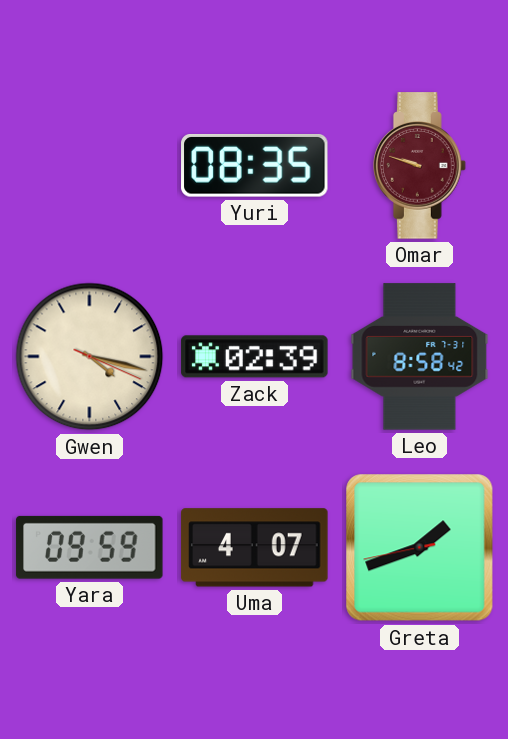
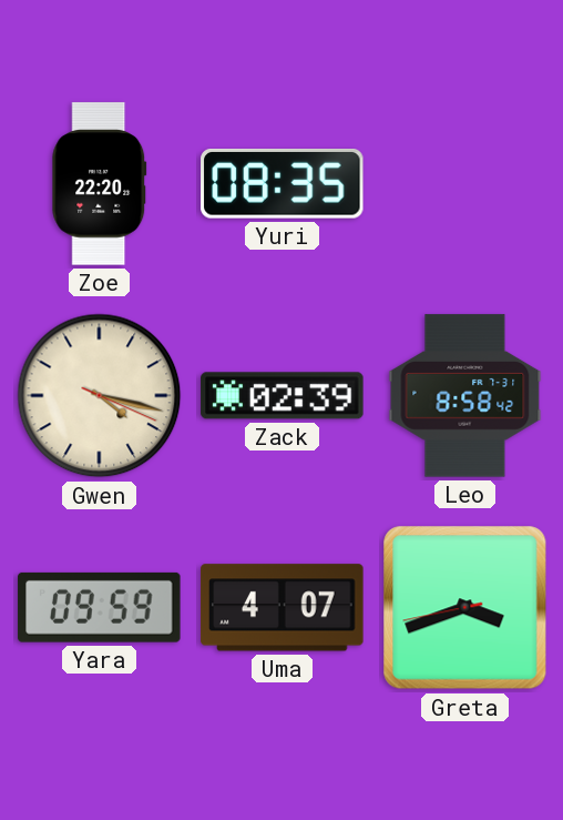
Zoe: none -> 22:20 (100, 184)
Omar: 9:48 -> none (420, 166)
Greta: 1:41 -> 3:41 (465, 608)
